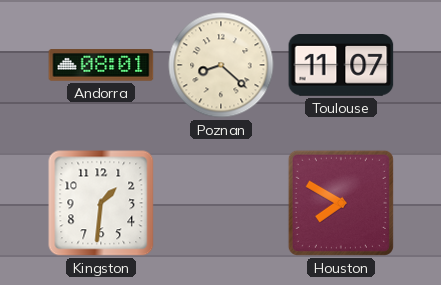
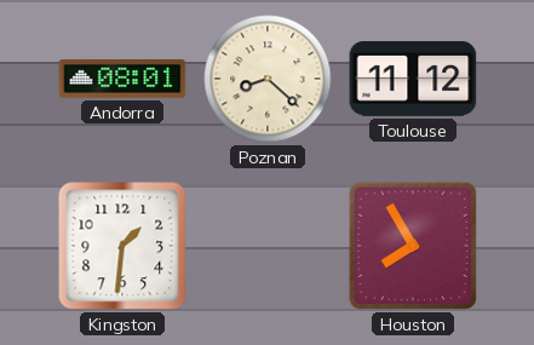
Toulouse: 11:07 -> 11:12 (413, 80)
Houston: 7:50 -> 7:55 (413, 246)
